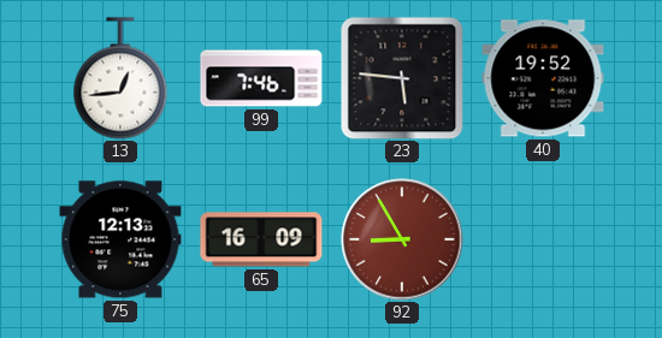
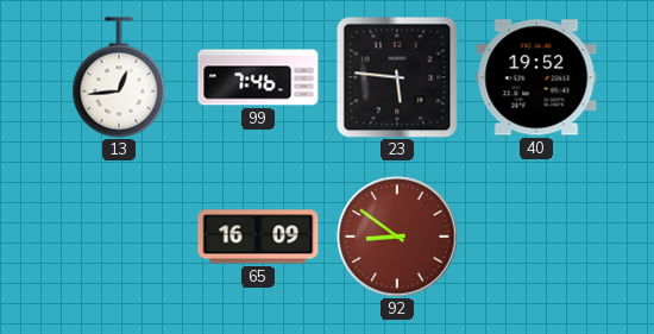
75: 12:13 -> none (120, 239)
92: 8:55 -> 8:51 (397, 237)
